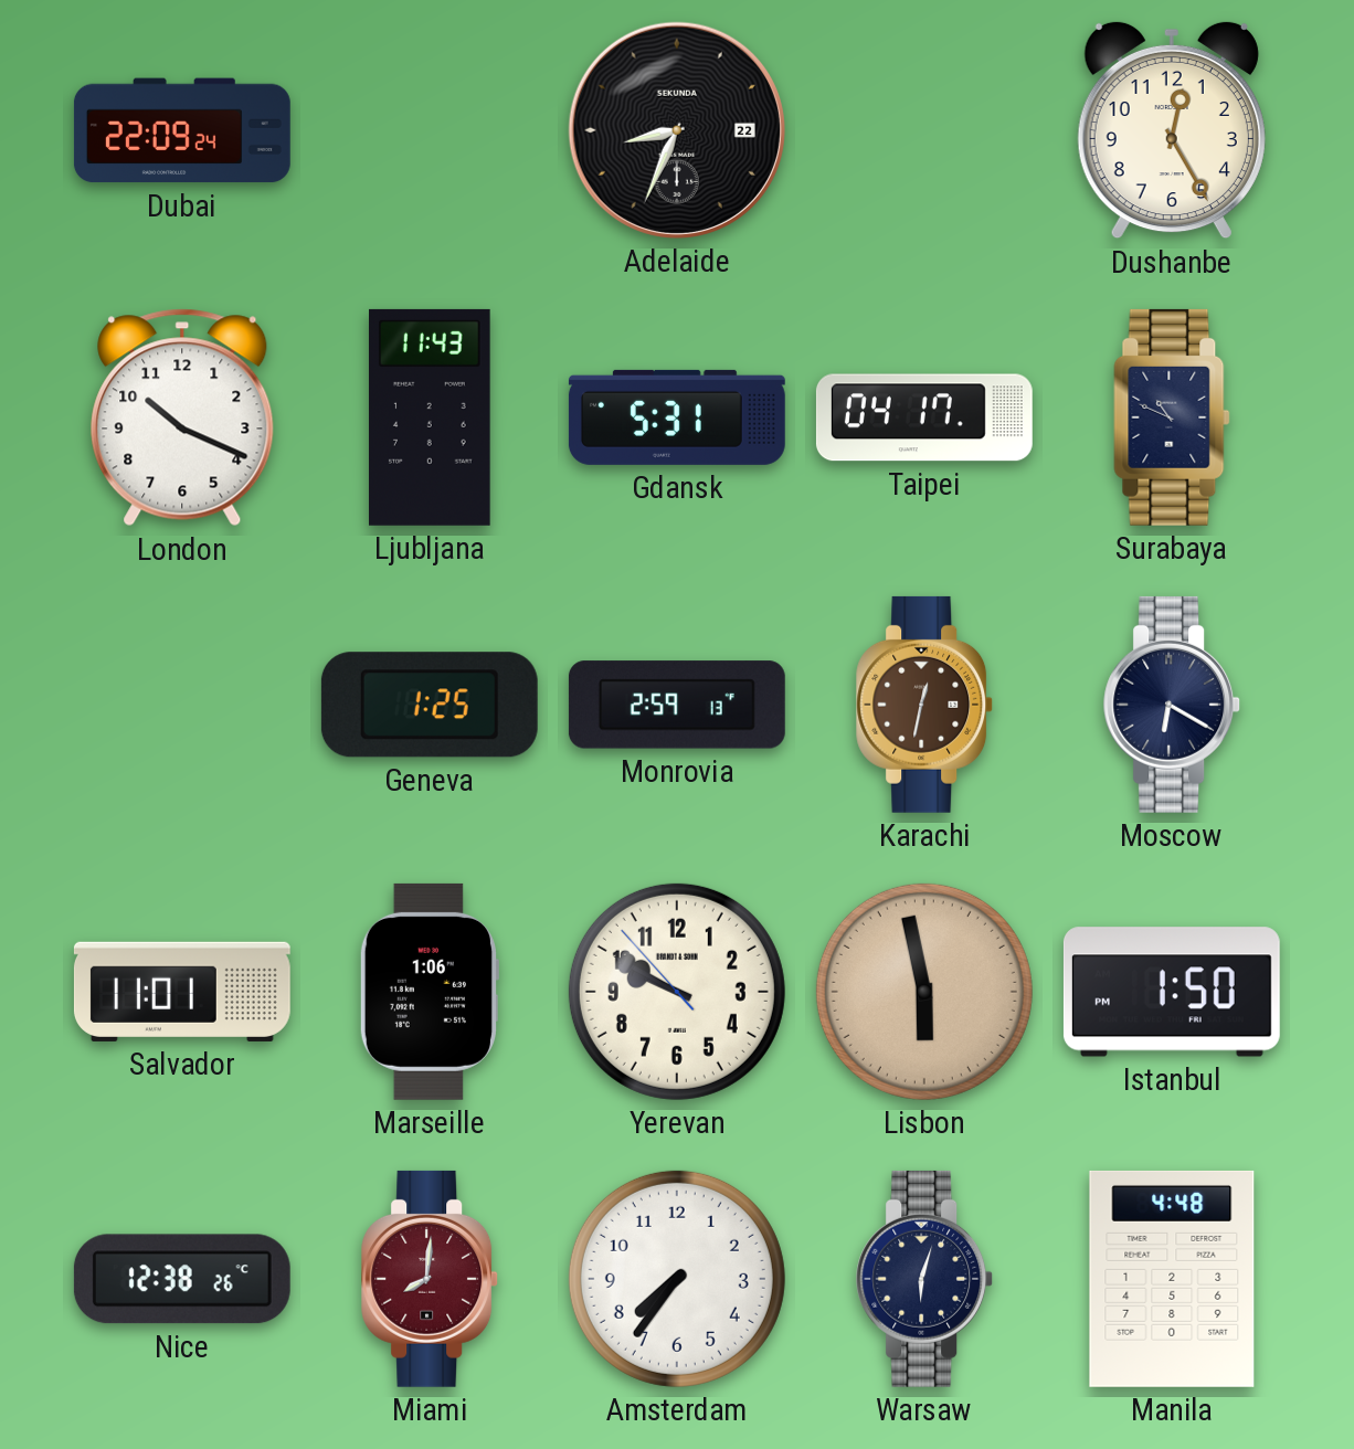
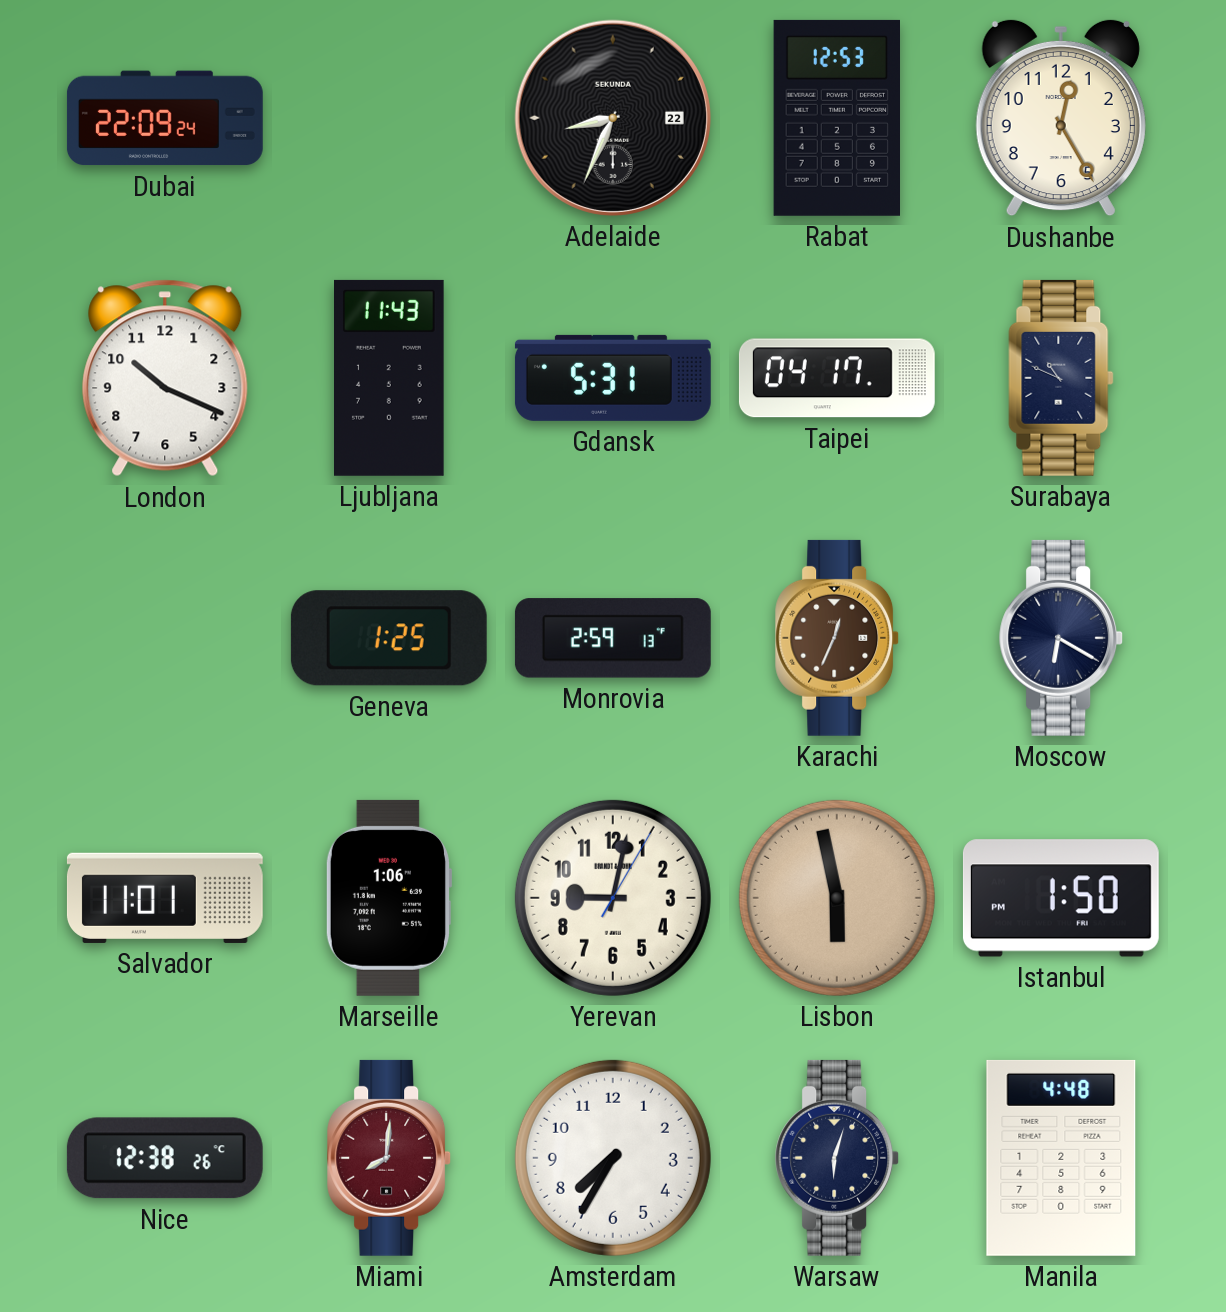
Rabat: none -> 12:53 (837, 118)
Karachi: 12:32 -> 12:34 (838, 638)
Yerevan: 9:49 -> 9:02 (613, 898)
Amsterdam: 7:36 -> 7:35 (613, 1158)
